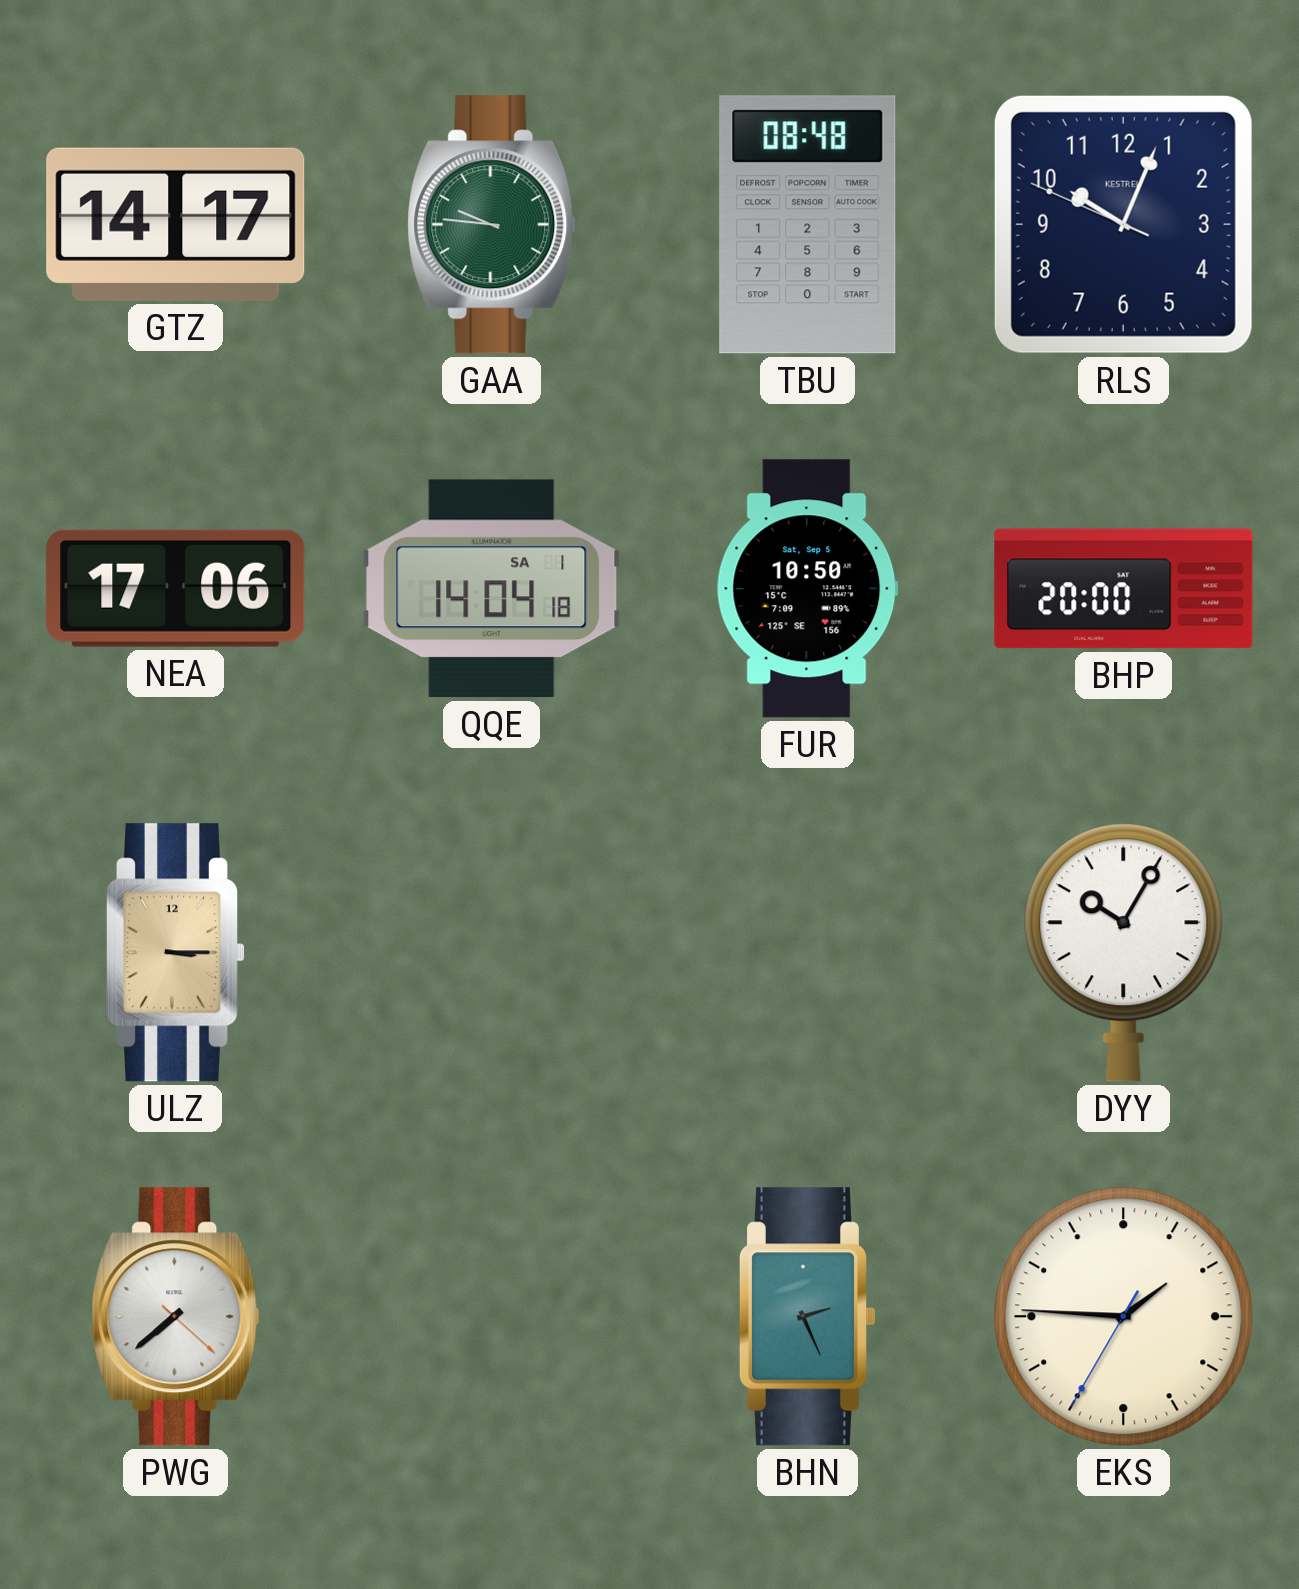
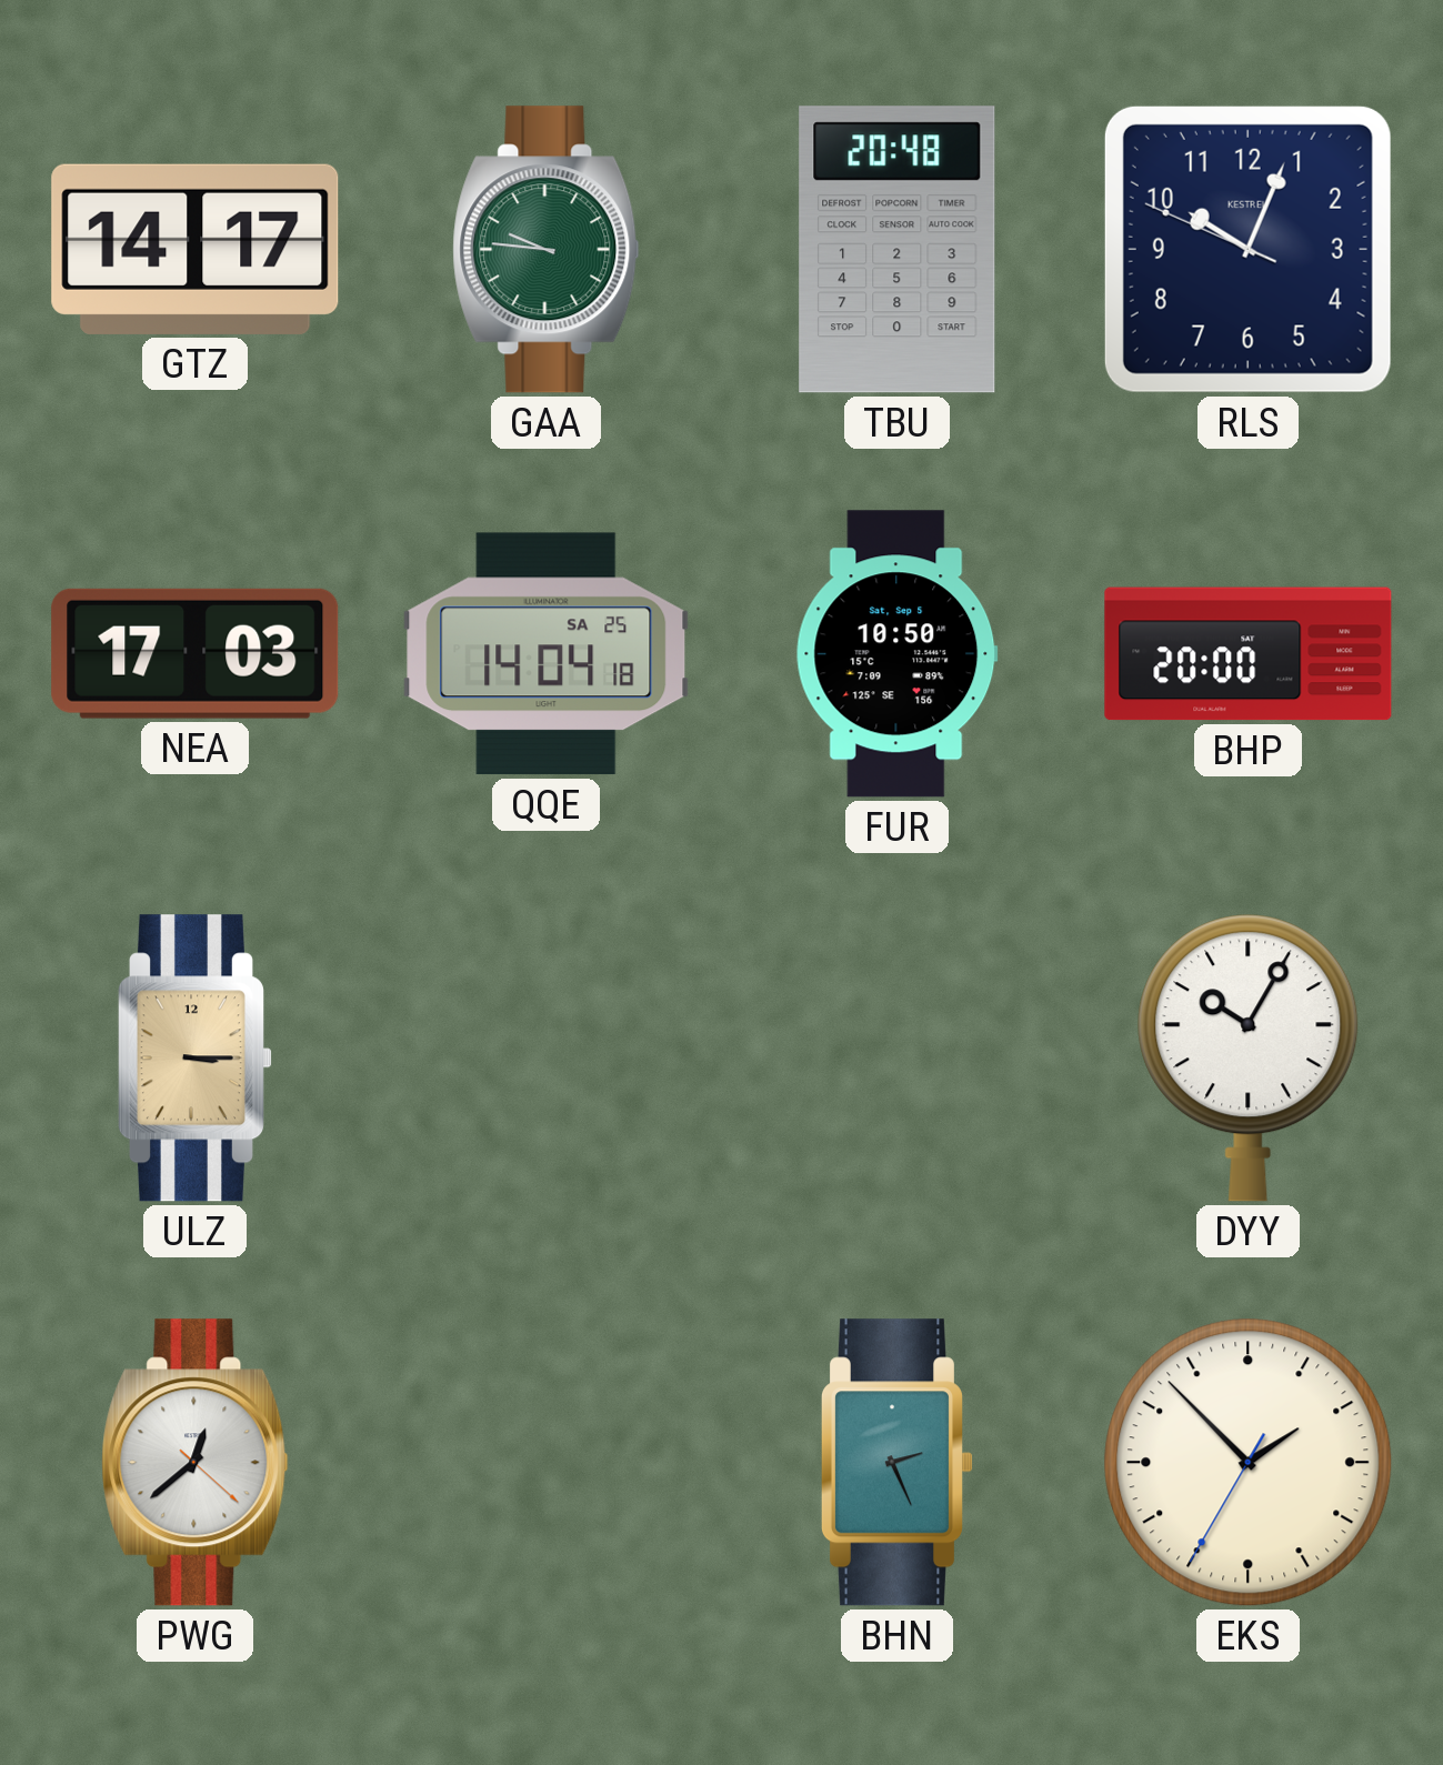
TBU: 08:48 -> 20:48 (898, 250)
NEA: 17:06 -> 17:03 (196, 653)
QQE date: SA 1 -> SA 25 (547, 654)
PWG: 7:38 -> 12:38 (196, 1463)
EKS: 1:45 -> 1:52 (1249, 1463)
